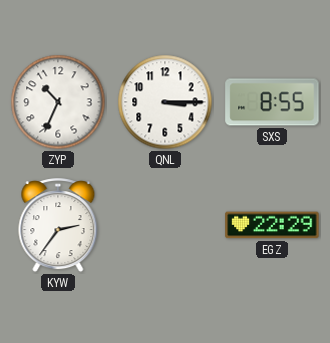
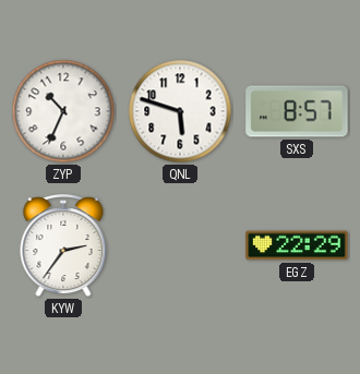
QNL: 3:15 -> 5:48 (180, 111)
SXS: 8:55 -> 8:57 (297, 111)
